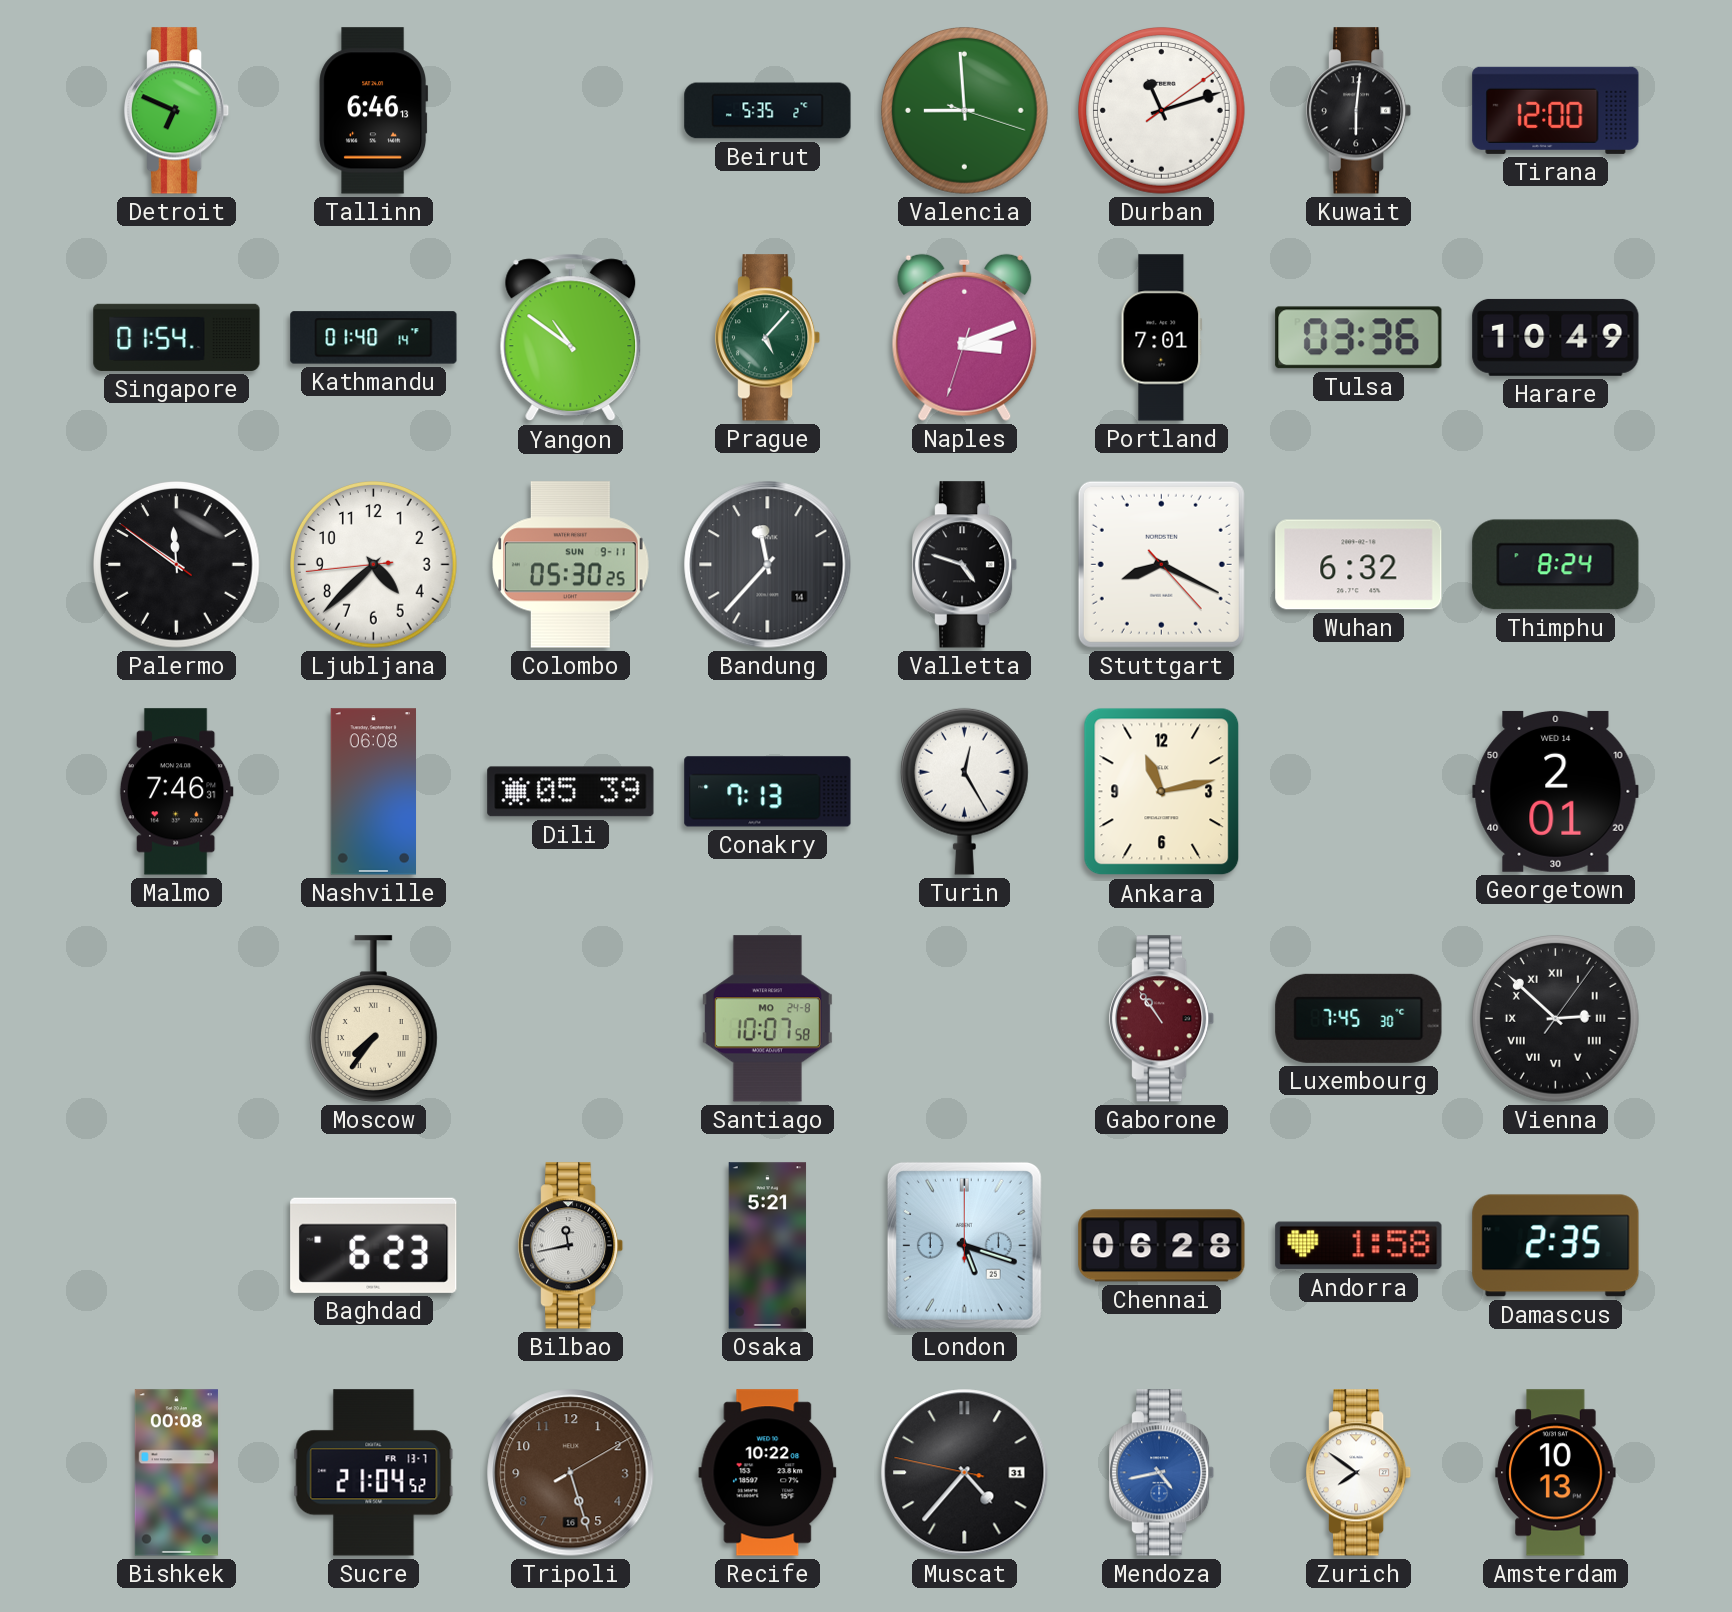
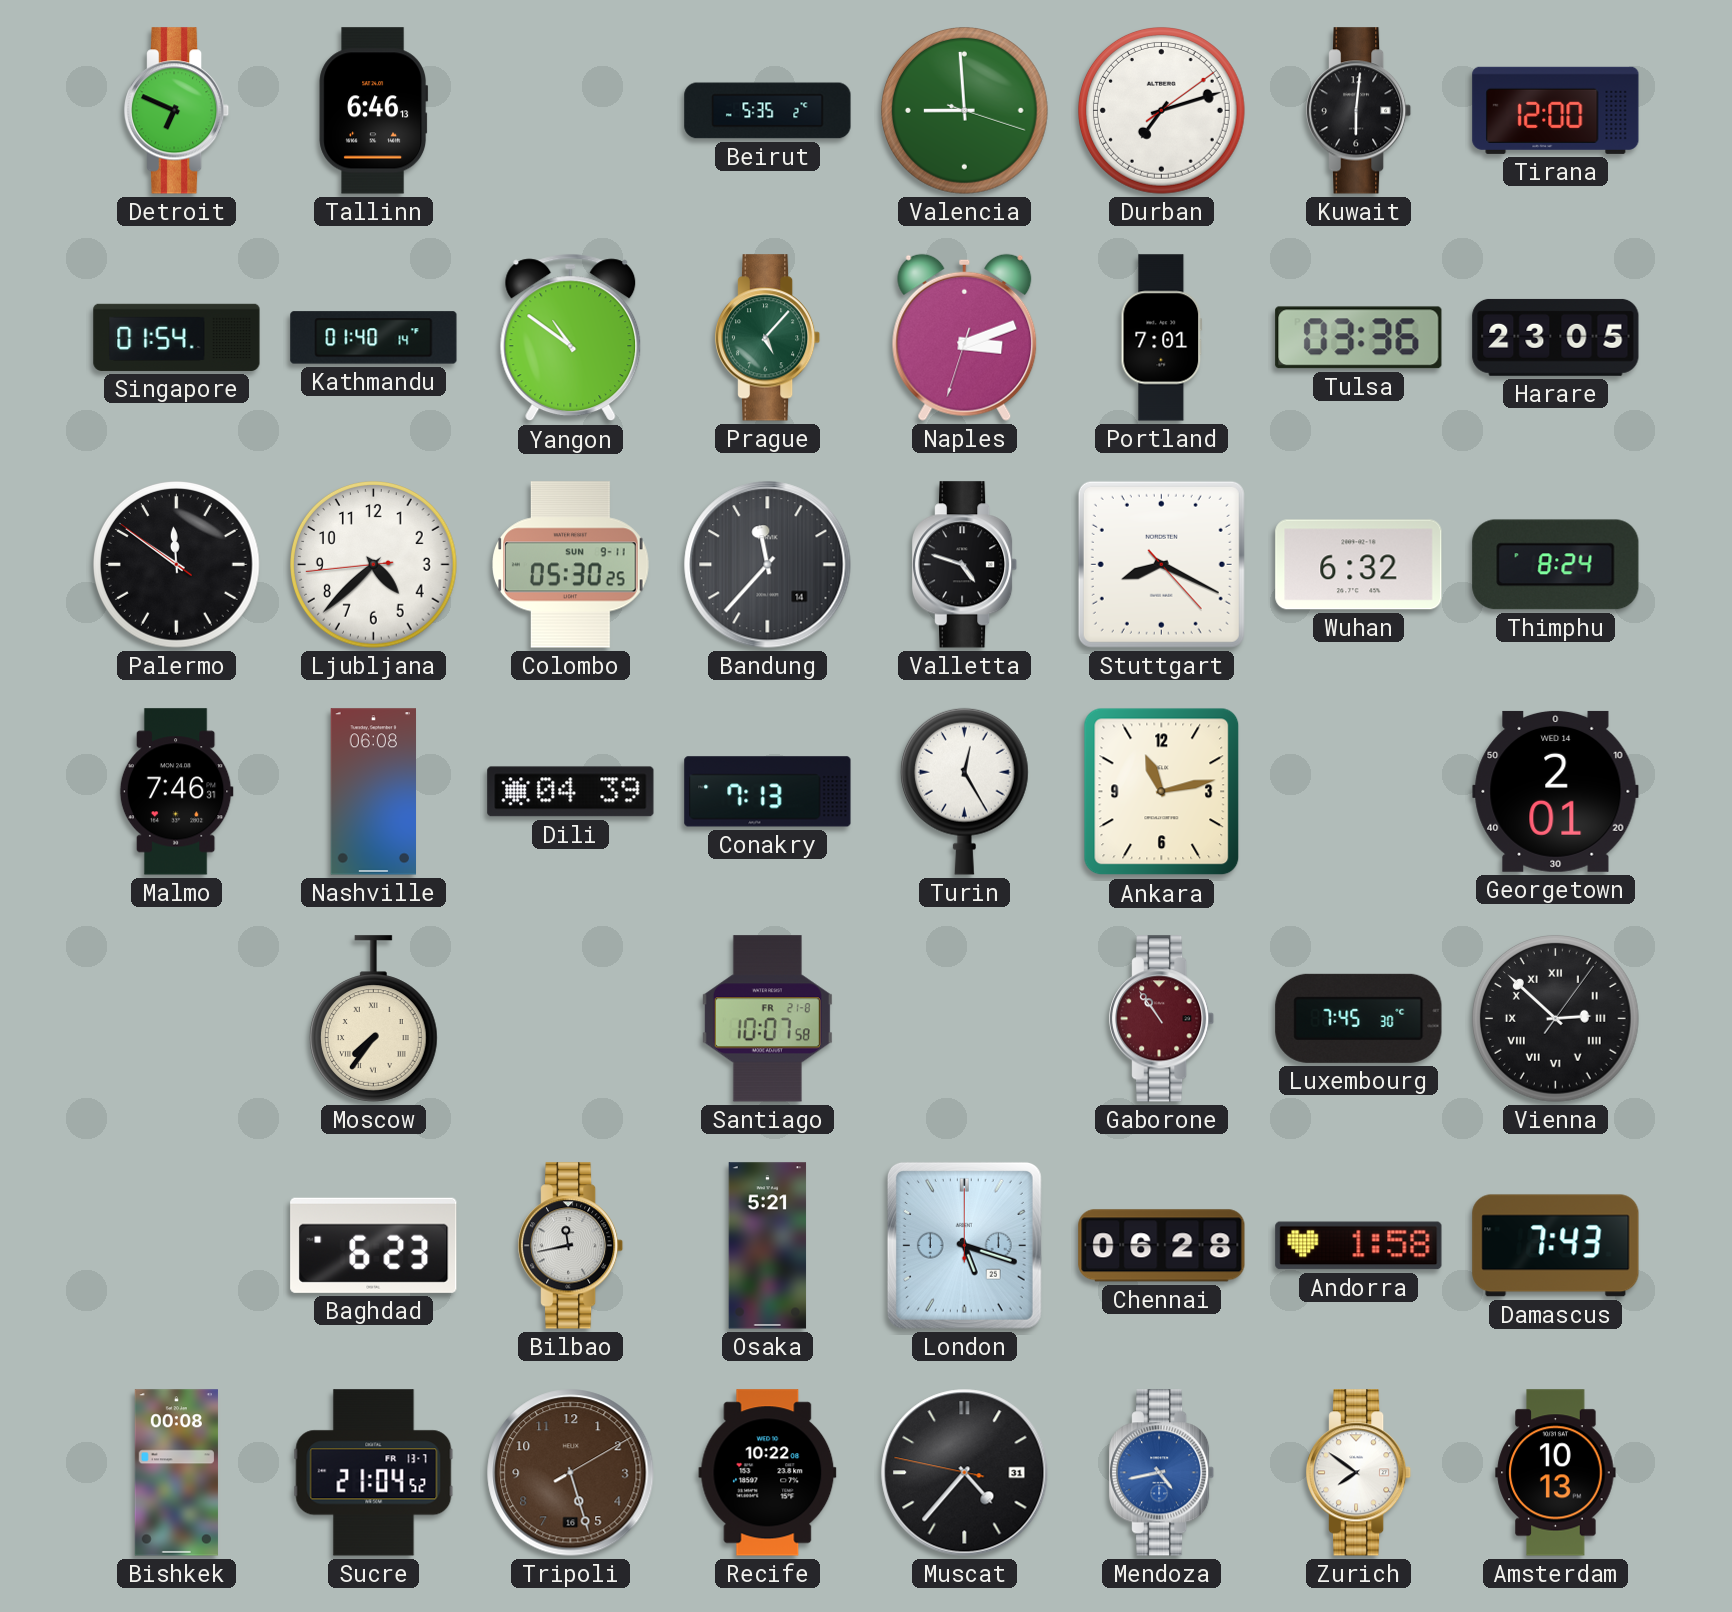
Durban: 11:12 -> 7:12 (1162, 111)
Harare: 10:49 -> 23:05 (1556, 337)
Dili: 05:39 -> 04:39 (571, 792)
Santiago date: MO 24-8 -> FR 21-8 (767, 1019)
Damascus: 2:35 -> 7:43 (1556, 1246)
